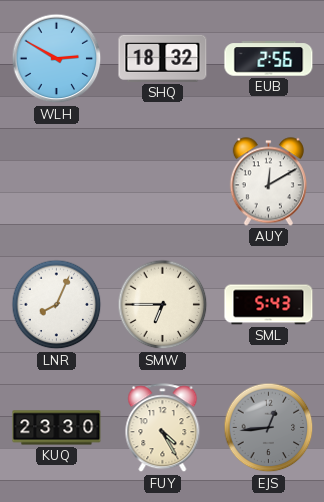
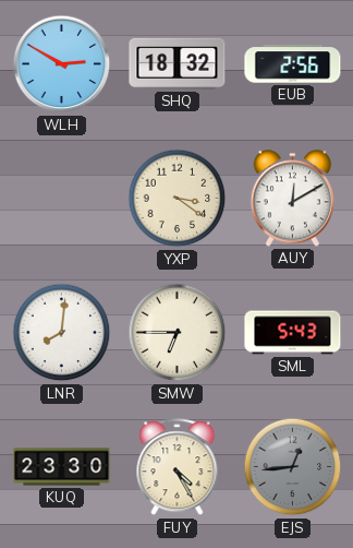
YXP: none -> 3:21 (178, 199)
LNR: 8:04 -> 8:01 (62, 333)
